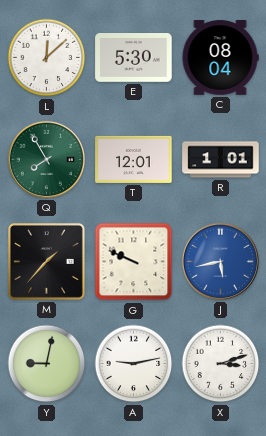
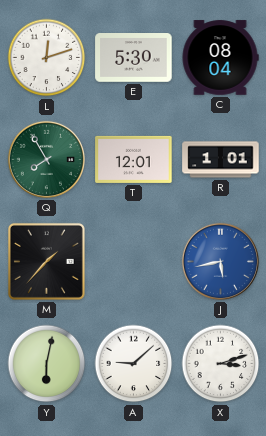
L: 12:08 -> 12:12 (47, 58)
G: 9:49 -> none (134, 262)
Y: 9:02 -> 6:02 (47, 364)
A: 9:13 -> 9:08 (134, 364)
